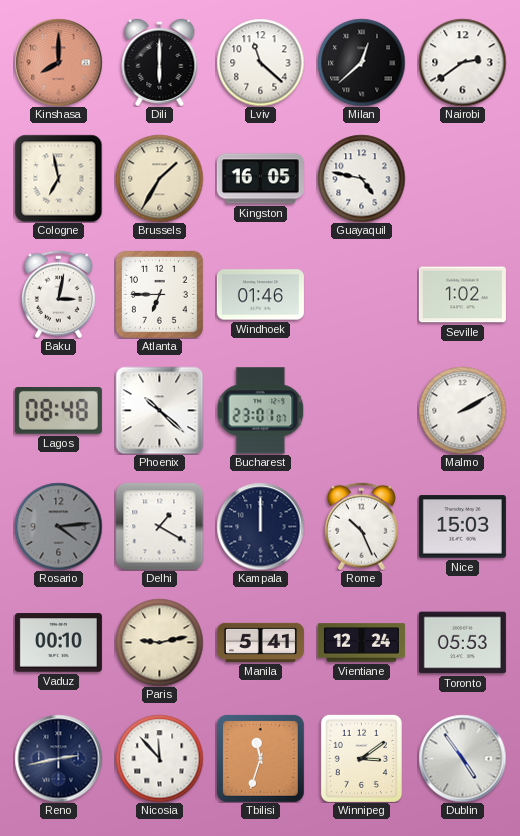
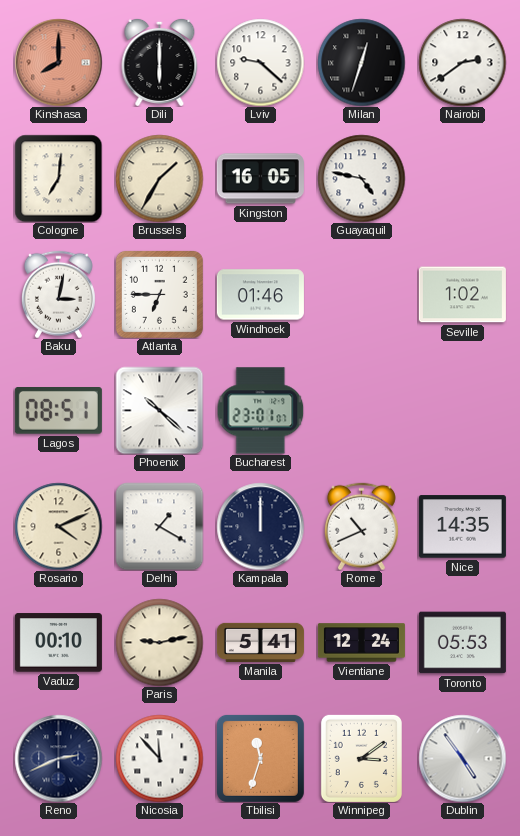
Lviv: 11:22 -> 9:22 (260, 62)
Milan: 12:38 -> 12:33 (361, 62)
Cologne: 6:58 -> 7:01 (58, 178)
Lagos: 08:48 -> 08:51 (58, 411)
Malmo: 2:10 -> none (462, 410)
Rosario: 4:14 -> 4:11 (58, 526)
Rosario dial: grey -> cream (58, 526)
Rome: 10:26 -> 10:41 (361, 526)
Nice: 15:03 -> 14:35 (462, 527)
Reno: 2:43 -> 2:41 (58, 758)
